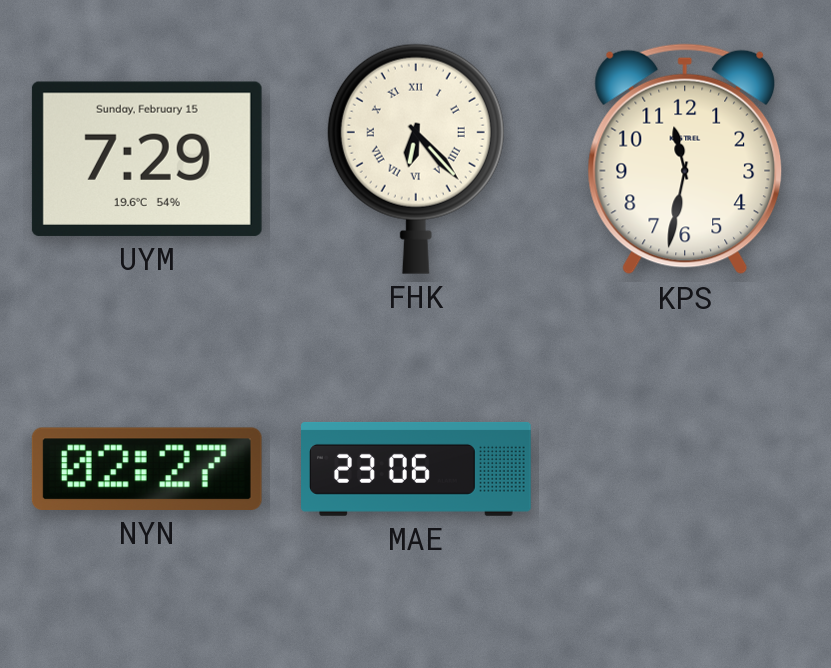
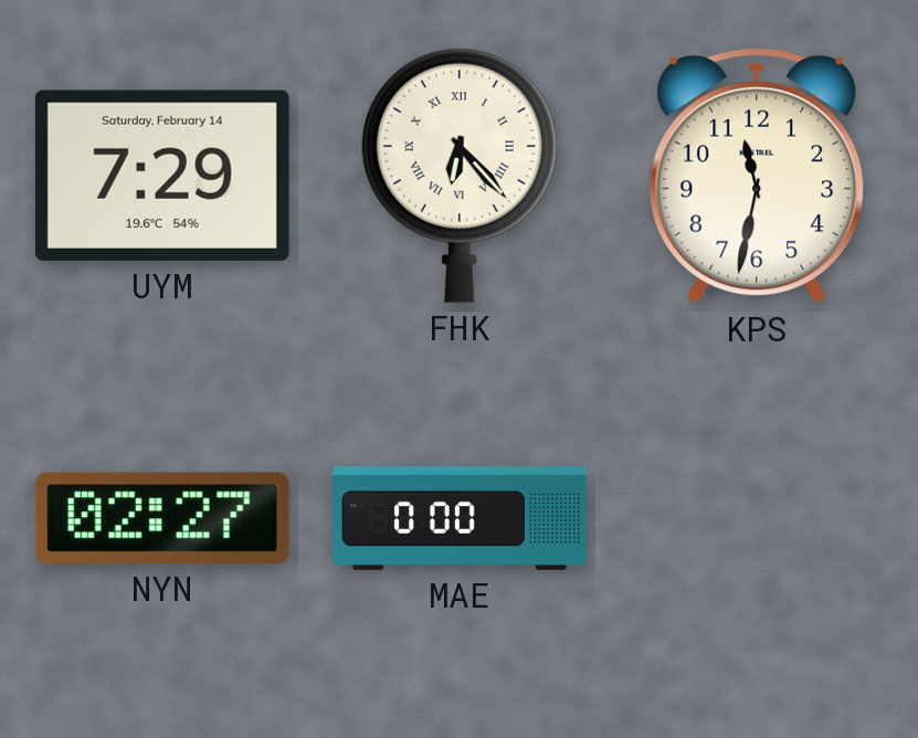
UYM date: Sunday, February 15 -> Saturday, February 14 (162, 176)
MAE: 23:06 -> 0:00 (461, 518)
